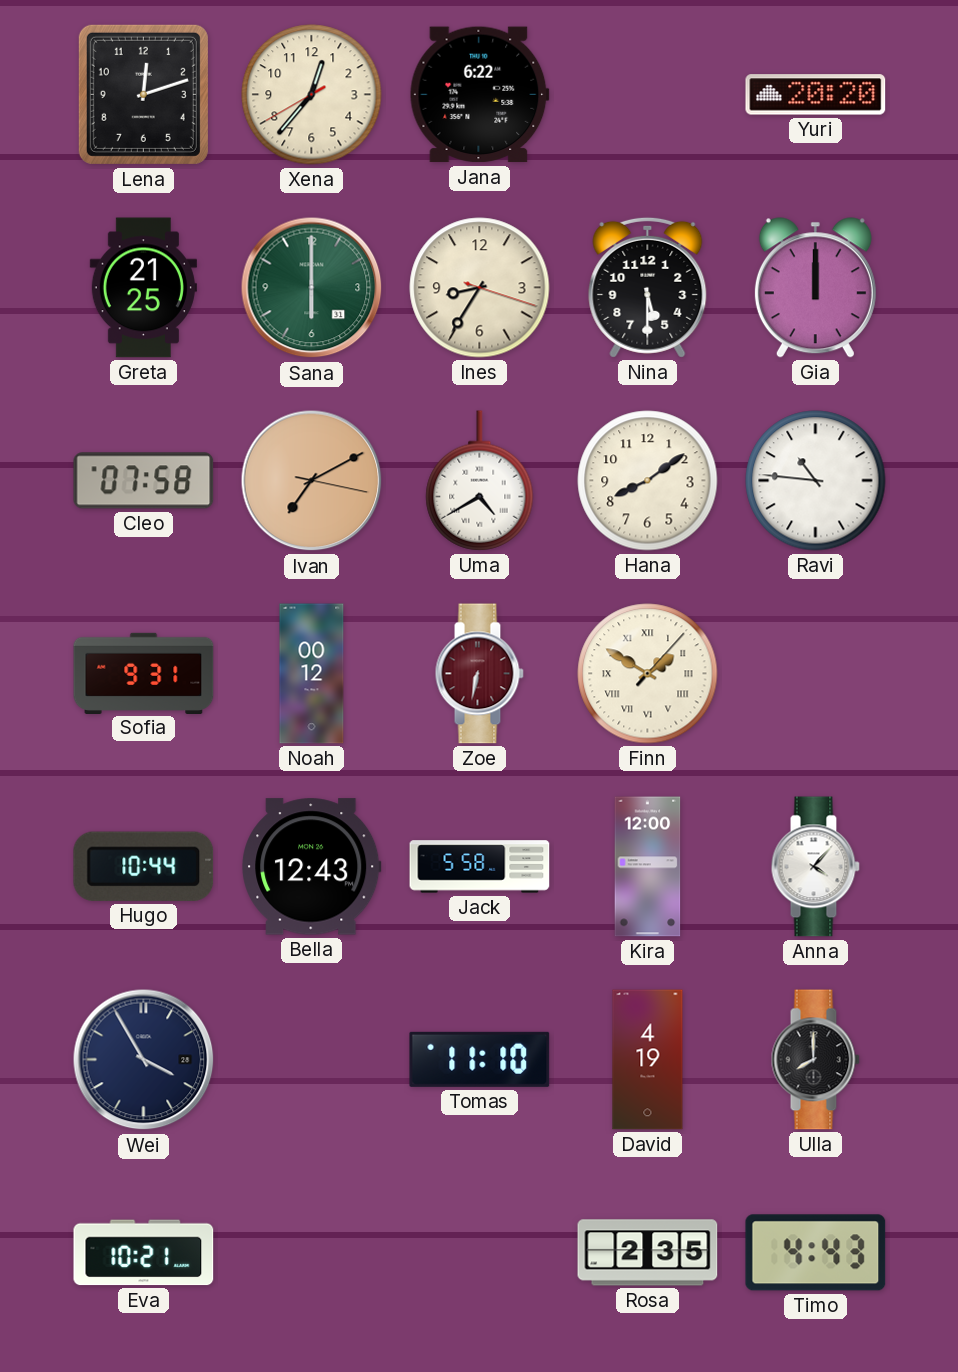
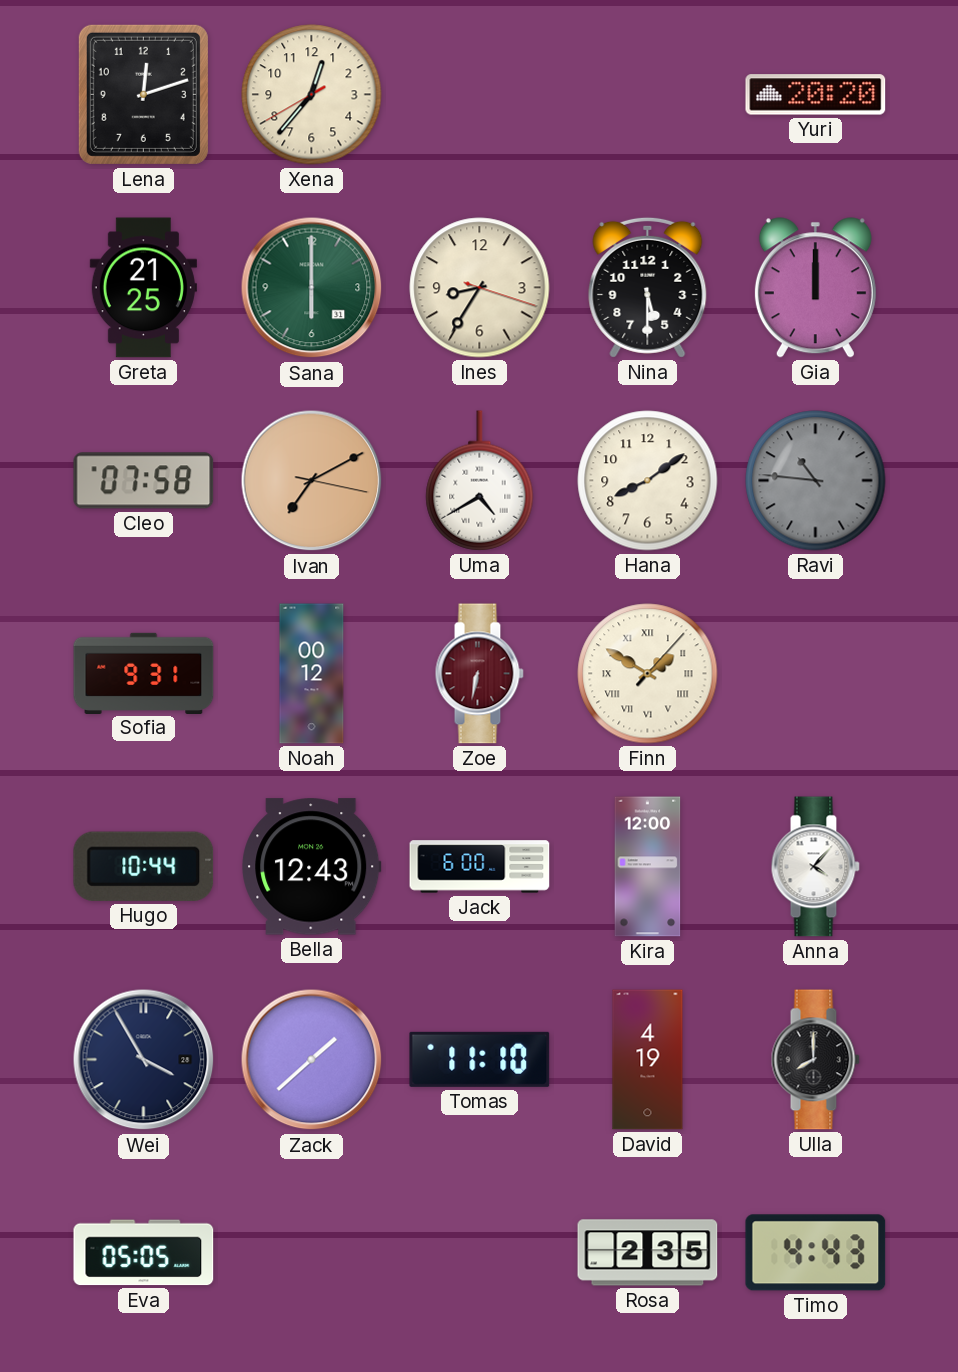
Jana: 6:22 -> none (479, 95)
Ravi dial: white -> grey (816, 481)
Jack: 5:58 -> 6:00 (480, 867)
Zack: none -> 1:38 (312, 1060)
Eva: 10:21 -> 05:05 (144, 1253)
